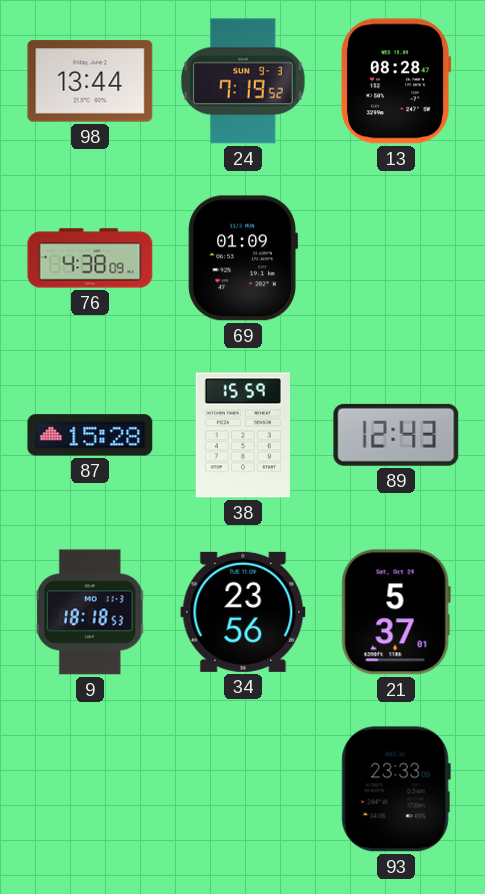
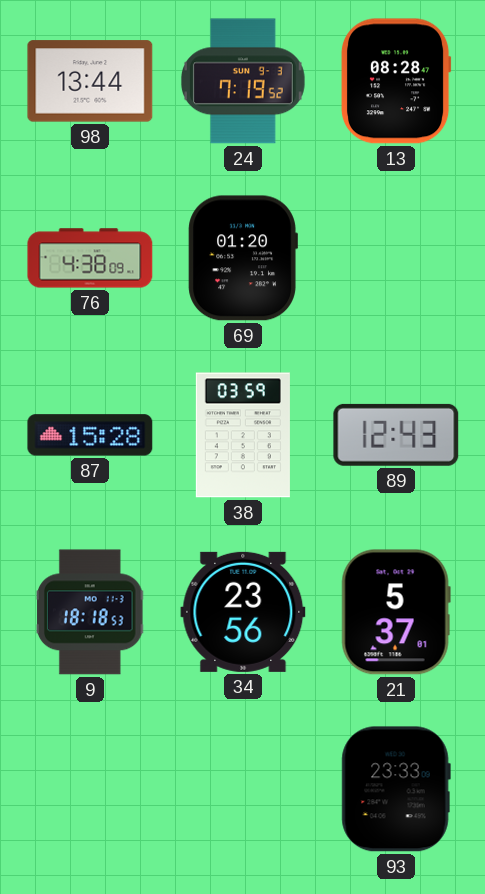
69: 01:09 -> 01:20 (243, 258)
38: 15:59 -> 03:59 (243, 435)
